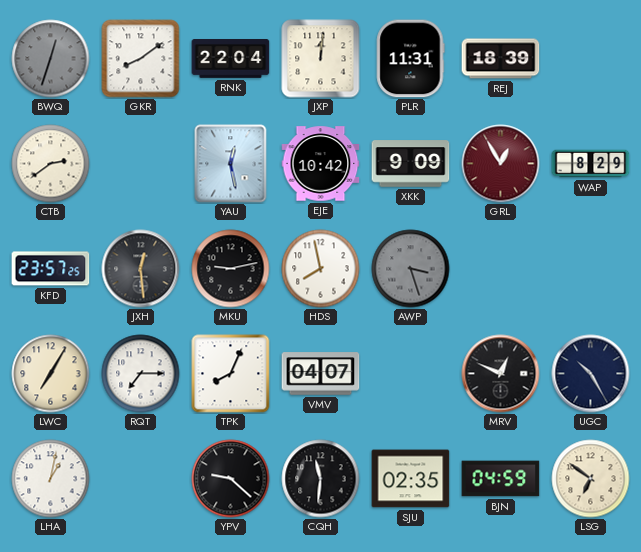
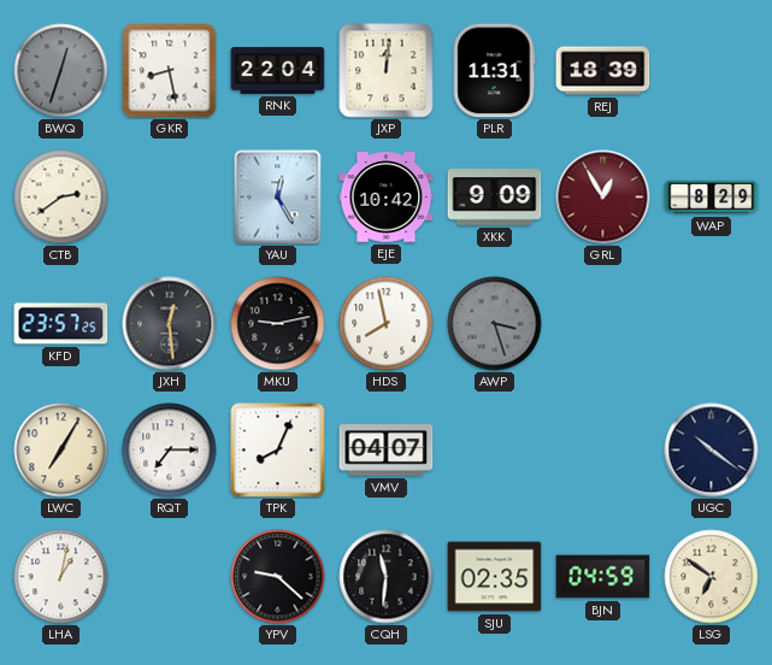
GKR: 8:09 -> 8:28 (170, 71)
YAU: 12:28 -> 12:25 (278, 198)
MRV: 12:49 -> none (501, 374)
UGC: 10:25 -> 10:21 (712, 451)
